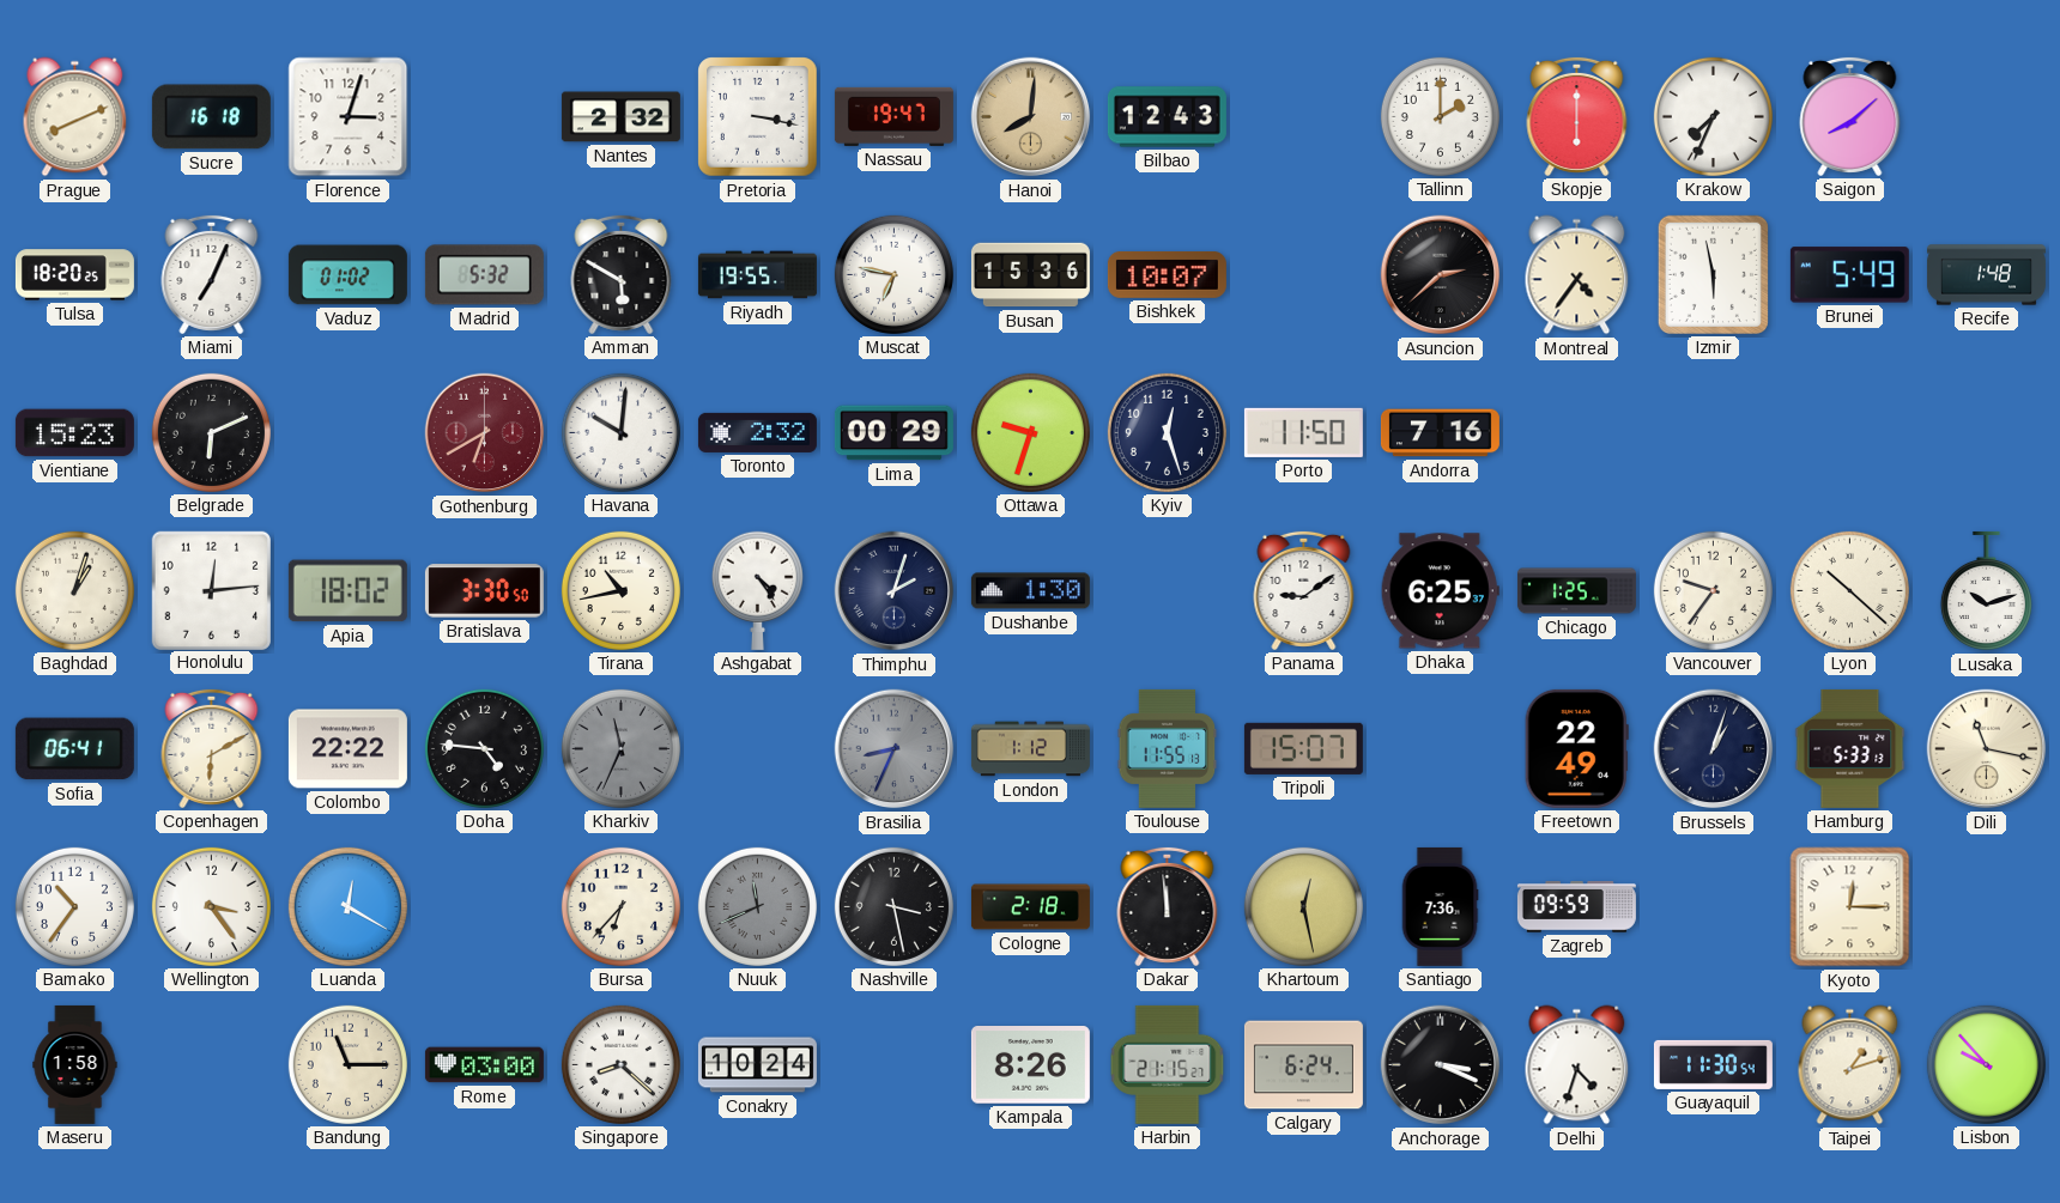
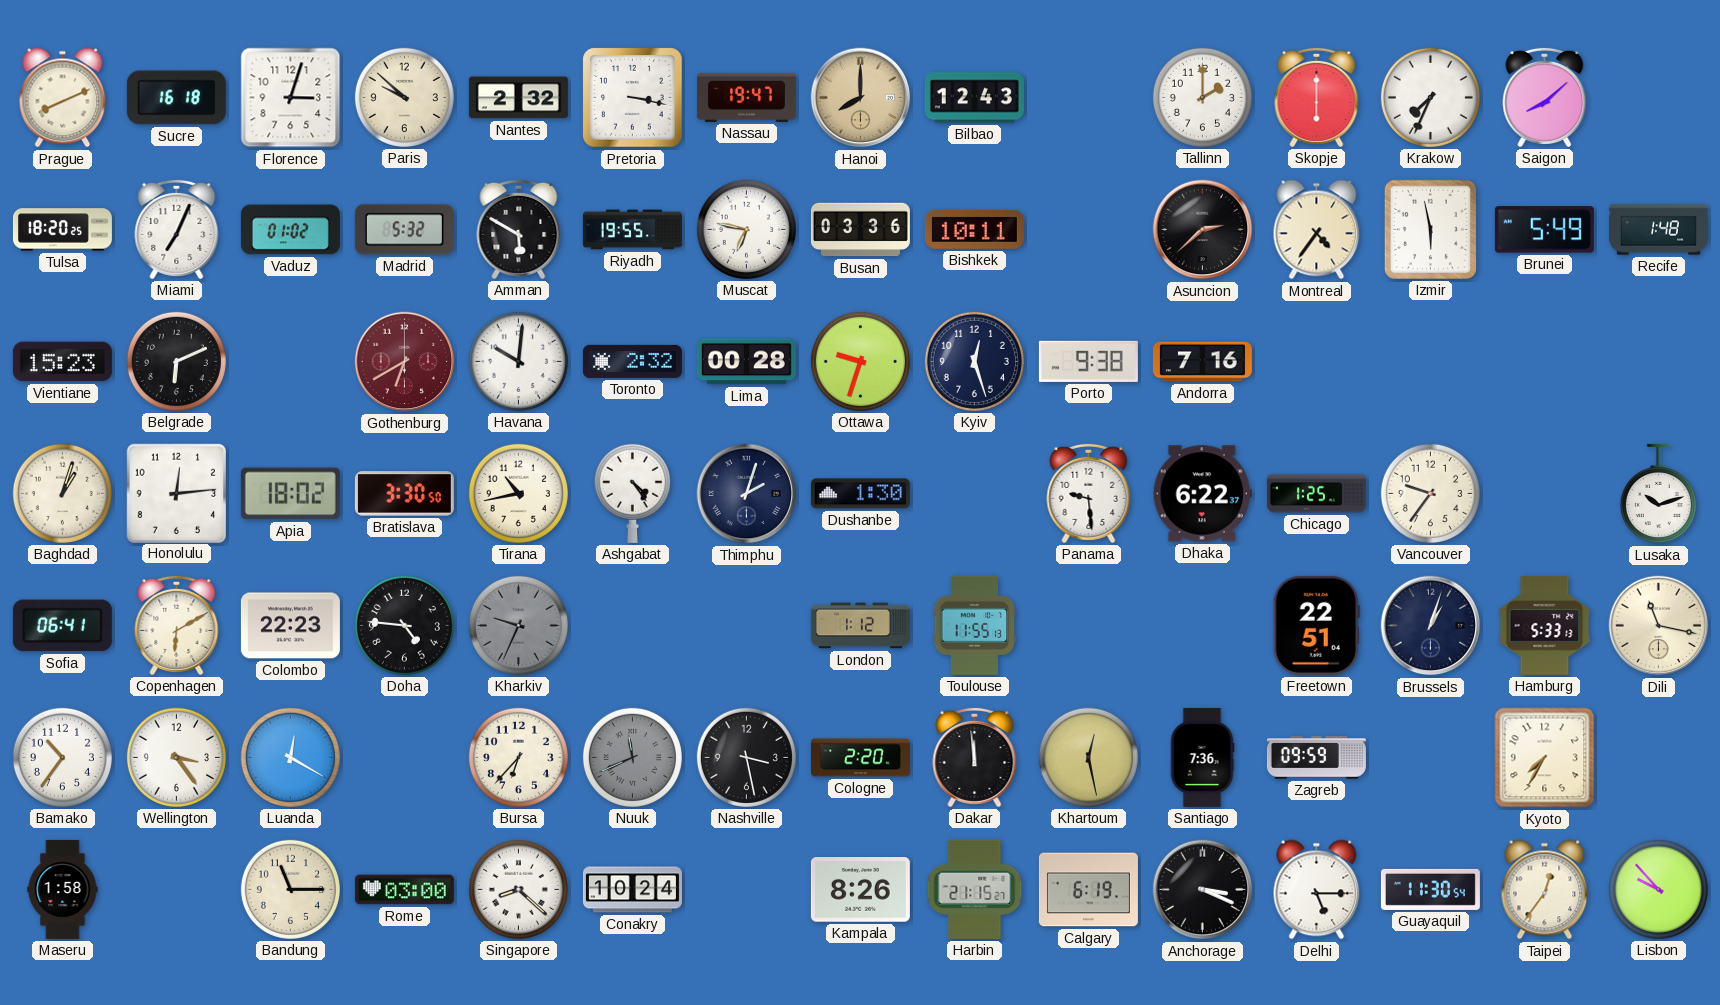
Paris: none -> 9:52 (404, 97)
Hanoi: 8:01 -> 8:00 (861, 98)
Busan: 15:36 -> 03:36 (860, 230)
Bishkek: 10:07 -> 10:11 (974, 229)
Lima: 00:29 -> 00:28 (746, 362)
Porto: 11:50 -> 9:38 (1088, 361)
Panama: 9:09 -> 9:29 (1089, 493)
Dhaka: 6:25 -> 6:22 (1202, 494)
Lyon: 10:22 -> none (1849, 590)
Colombo: 22:22 -> 22:23 (290, 626)
Kharkiv: 11:34 -> 9:34 (518, 625)
Brasilia: 8:34 -> none (895, 749)
Tripoli: 15:07 -> none (1303, 748)
Freetown: 22:49 -> 22:51 (1316, 625)
Cologne: 2:18 -> 2:20 (860, 758)
Kyoto: 12:15 -> 7:35 (1545, 758)
Calgary: 6:24 -> 6:19 (1088, 890)
Delhi: 4:33 -> 5:15 (1317, 890)
Taipei: 1:12 -> 12:36 (1545, 890)
